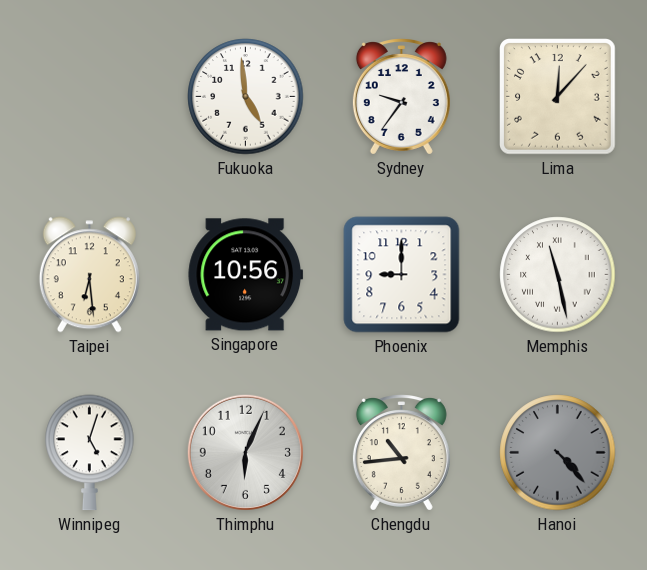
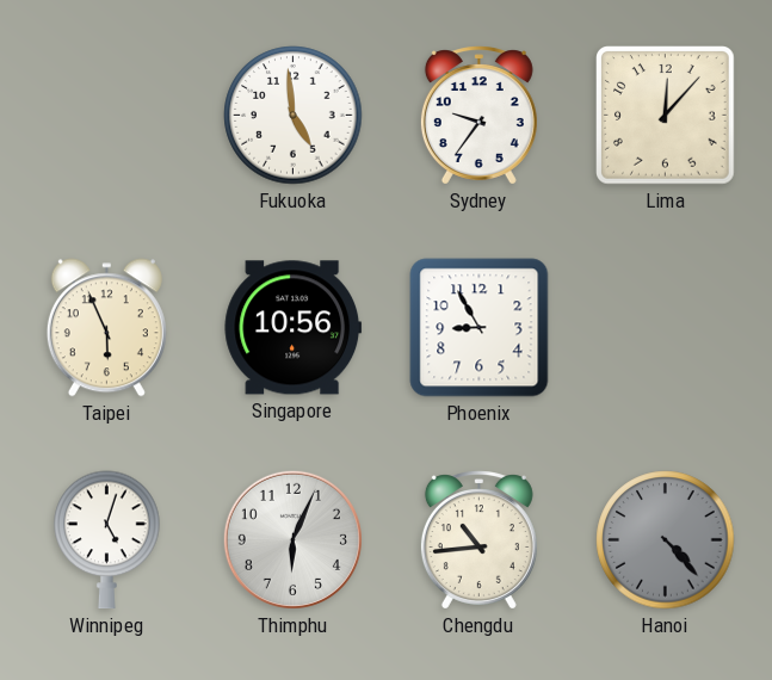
Taipei: 6:29 -> 5:56 (106, 328)
Phoenix: 9:00 -> 8:55 (480, 328)
Memphis: 11:28 -> none (558, 275)
